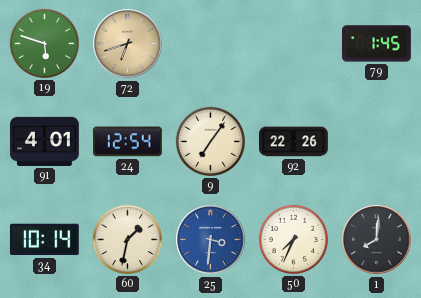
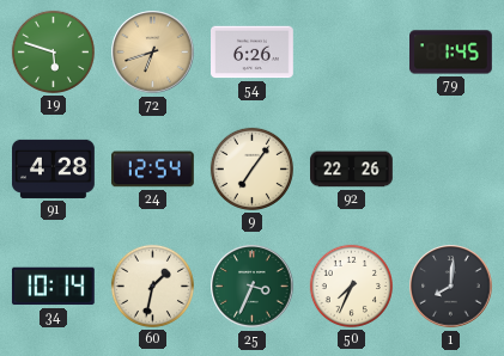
54: none -> 6:26 (253, 53)
91: 4:01 -> 4:28 (54, 168)
25: 3:31 -> 3:34 (253, 287)
25 dial: blue -> green (253, 287)
